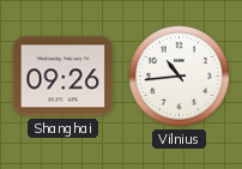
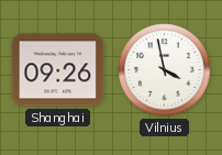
Vilnius: 10:44 -> 3:58 (165, 70)
